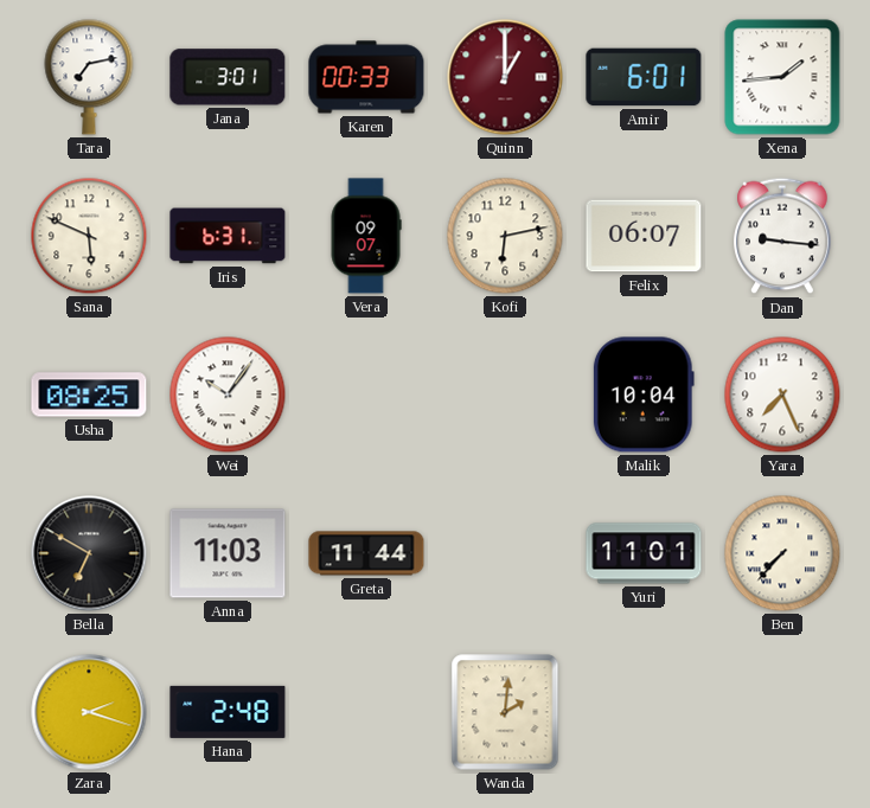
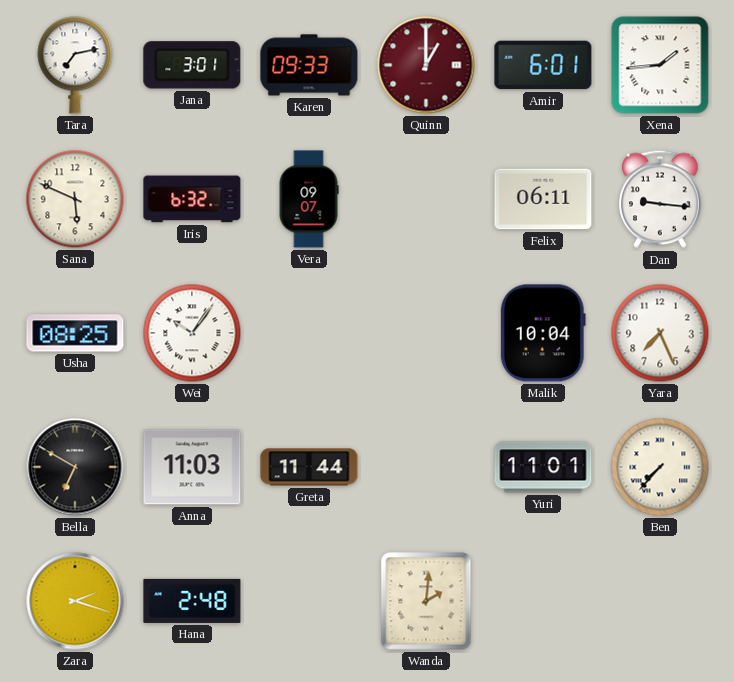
Karen: 00:33 -> 09:33 (309, 65)
Iris: 6:31 -> 6:32 (192, 199)
Kofi: 6:13 -> none (505, 236)
Felix: 06:07 -> 06:11 (543, 199)
